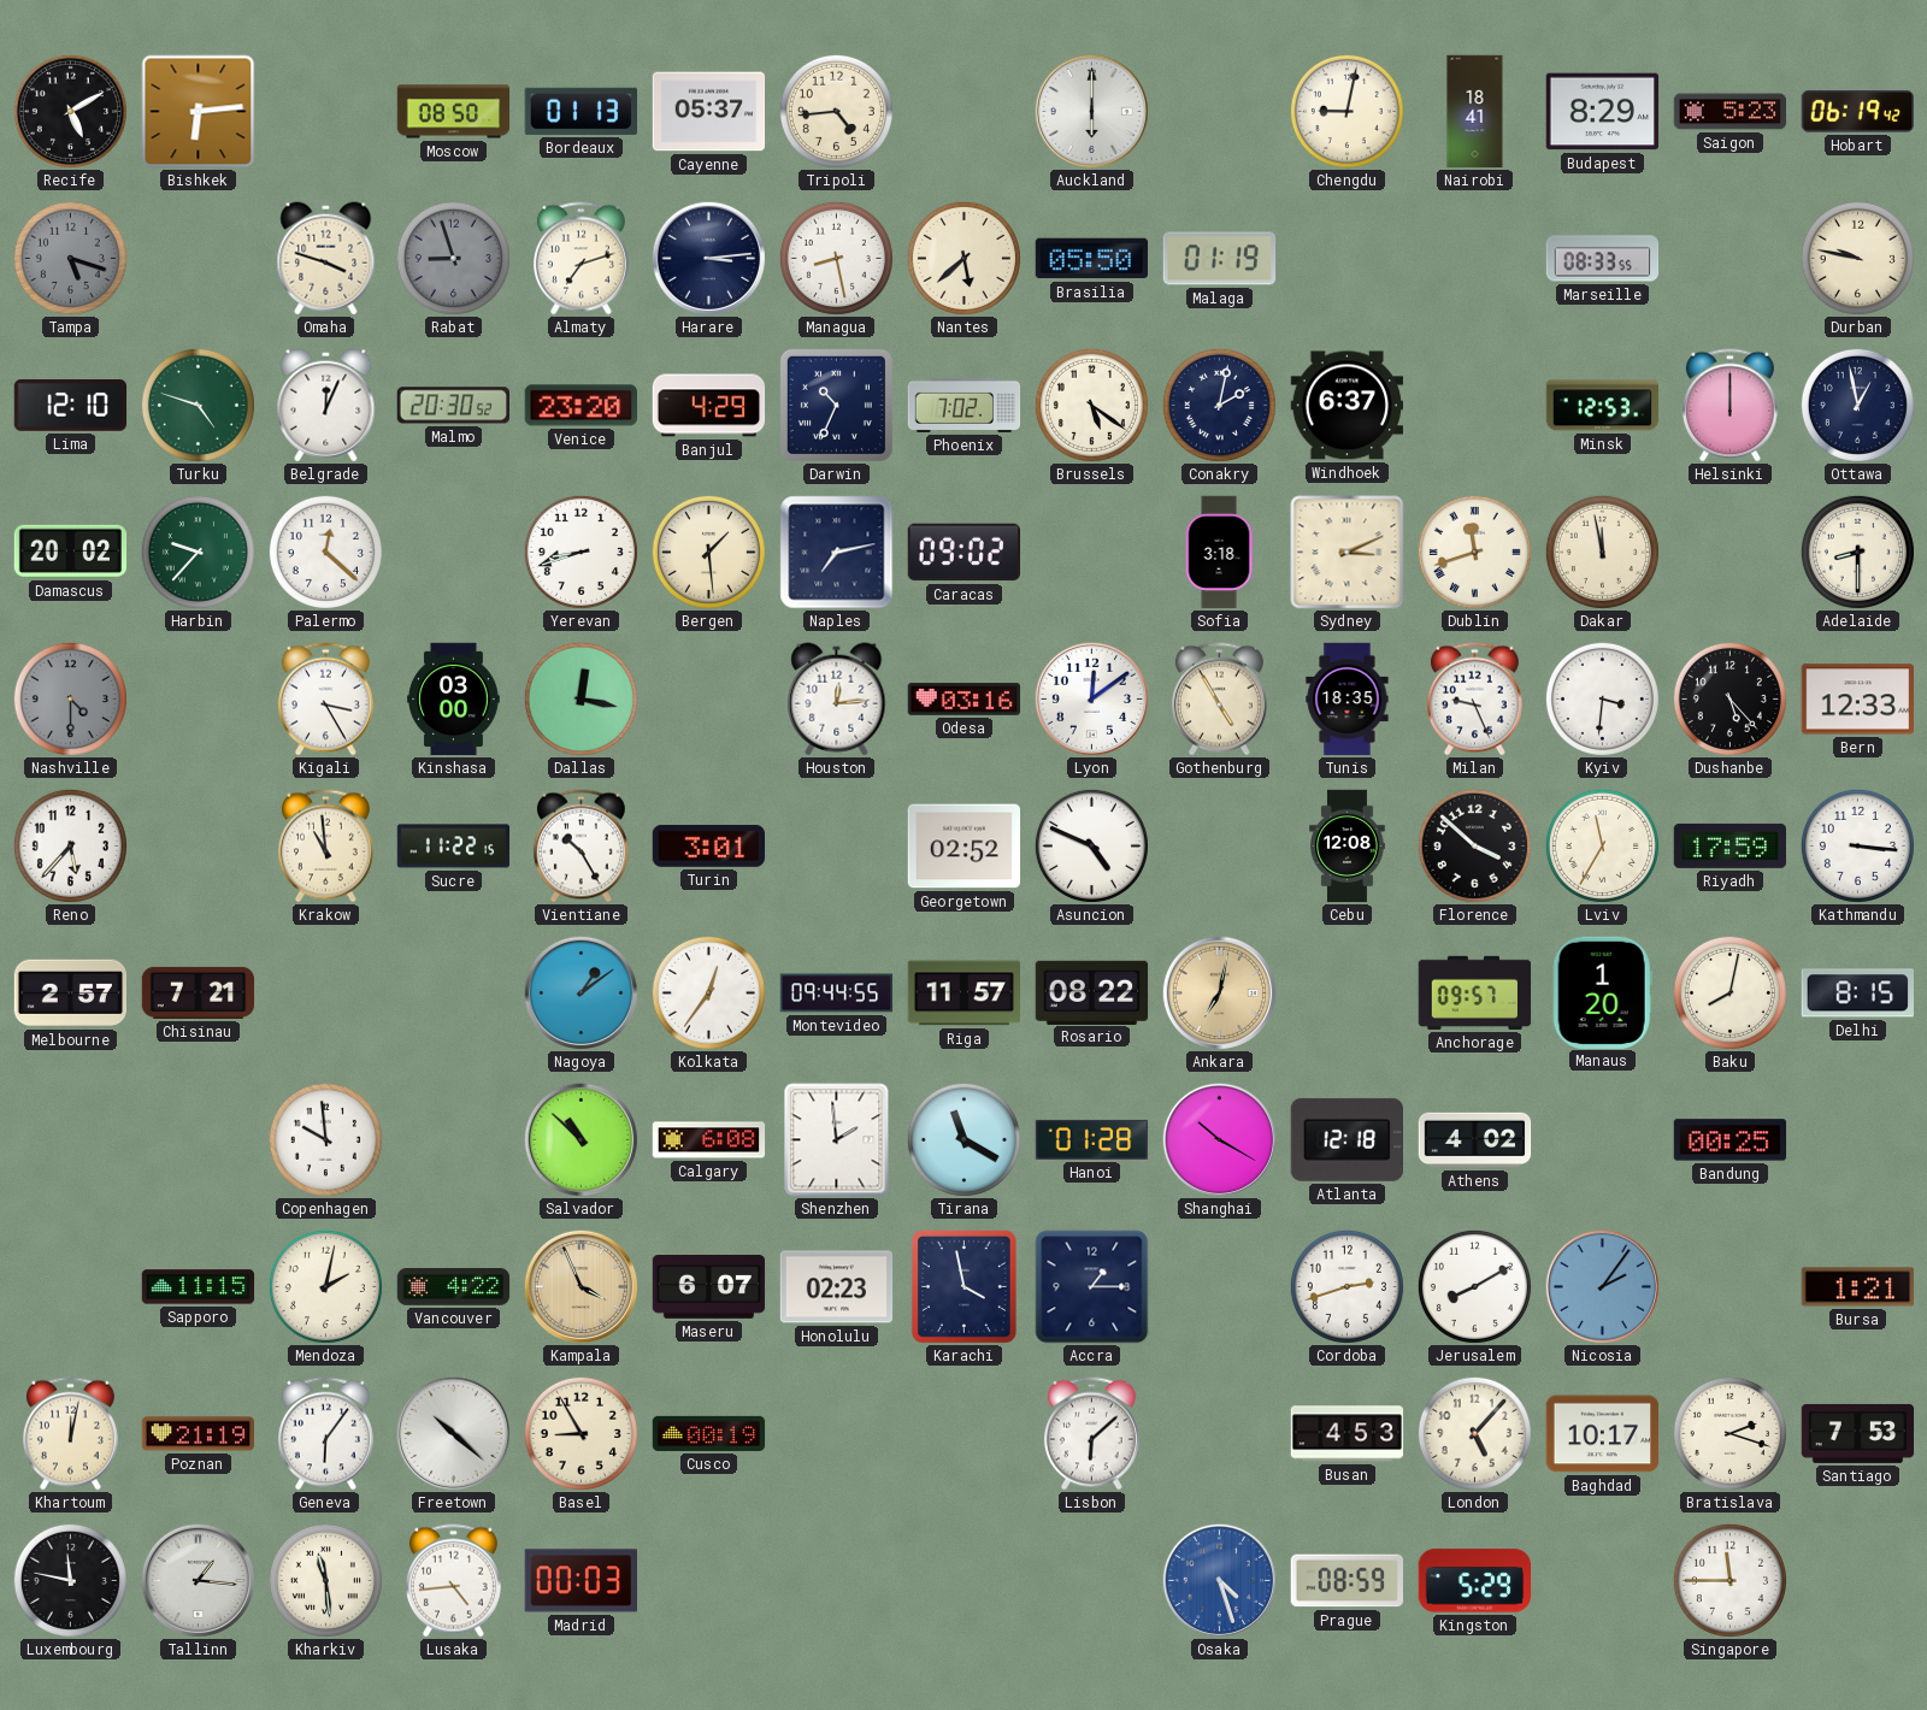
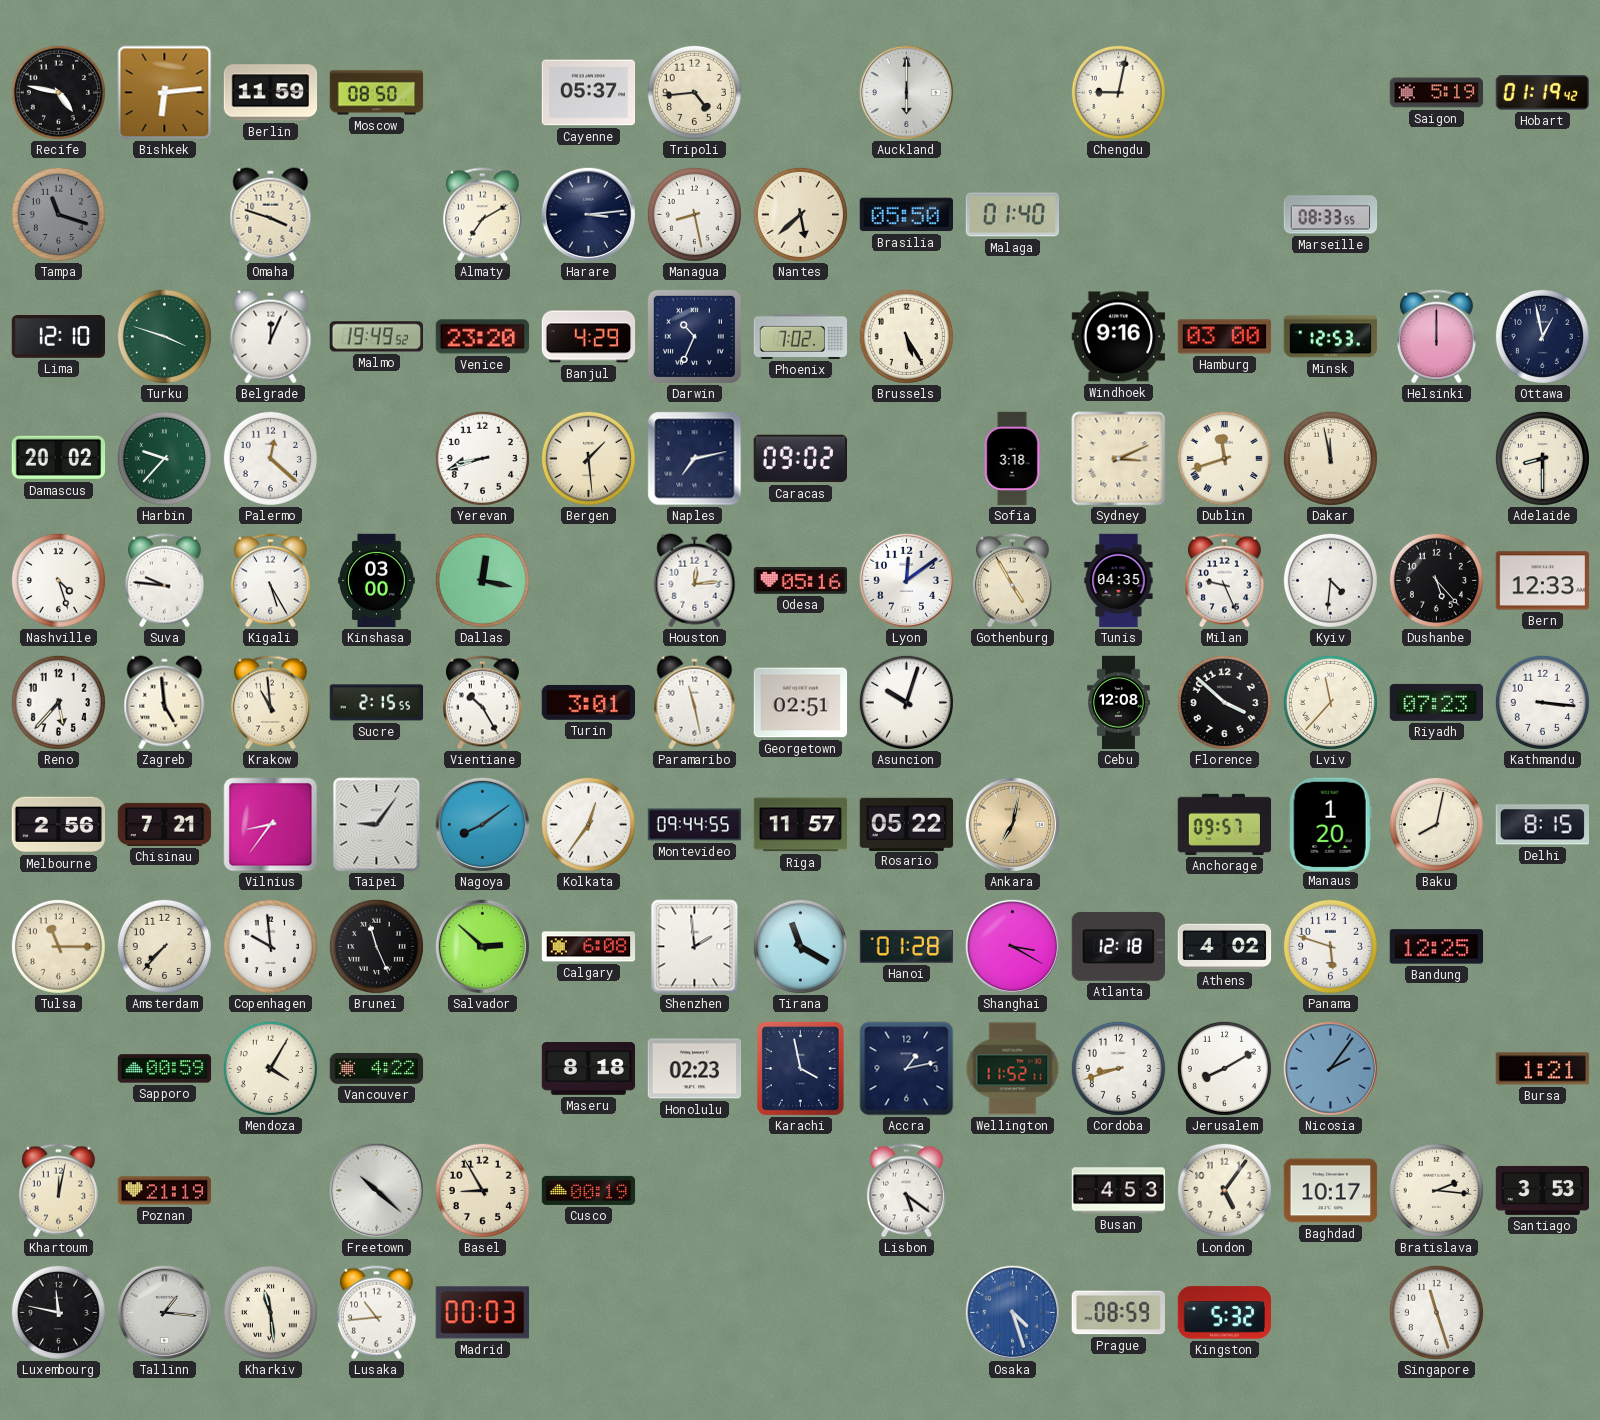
Recife: 5:10 -> 4:47 (58, 92)
Berlin: none -> 11:59 (271, 93)
Bordeaux: 01:13 -> none (581, 111)
Nairobi: 18:41 -> none (1475, 112)
Budapest: 8:29 -> none (1603, 112)
Saigon: 5:23 -> 5:19 (1437, 93)
Hobart: 06:19 -> 01:19 (1542, 93)
Tampa: 5:18 -> 11:18 (58, 214)
Rabat: 8:57 -> none (453, 258)
Almaty: 7:12 -> 7:10 (482, 215)
Malaga: 01:19 -> 01:40 (1013, 215)
Durban: 9:47 -> none (1857, 258)
Turku: 4:48 -> 3:48 (164, 336)
Malmo: 20:30 -> 19:49 (376, 337)
Brussels: 5:21 -> 5:25 (906, 336)
Conakry: 2:02 -> none (1219, 405)
Windhoek: 6:37 -> 9:16 (1119, 337)
Hamburg: none -> 03:00 (1225, 337)
Nashville: 4:30 -> 4:27 (58, 580)
Nashville dial: grey -> white (58, 580)
Suva: none -> 9:46 (164, 581)
Kigali: 3:25 -> 5:25 (270, 581)
Odesa: 03:16 -> 05:16 (801, 581)
Tunis: 18:35 -> 04:35 (1119, 581)
Kyiv: 3:31 -> 4:31 (1330, 580)
Zagreb: none -> 4:59 (165, 703)
Sucre: 11:22 -> 2:15 (377, 703)
Paramaribo: none -> 11:28 (695, 703)
Georgetown: 02:52 -> 02:51 (801, 703)
Asuncion: 4:49 -> 10:03 (906, 702)
Lviv: 11:35 -> 11:37 (1330, 702)
Riyadh: 17:59 -> 07:23 (1436, 702)
Melbourne: 2:57 -> 2:56 (58, 825)
Vilnius: none -> 8:36 (271, 825)
Taipei: none -> 9:06 (377, 825)
Nagoya: 1:09 -> 8:09 (482, 824)
Rosario: 08:22 -> 05:22 (907, 824)
Tulsa: none -> 11:15 (58, 946)
Amsterdam: none -> 7:37 (164, 946)
Brunei: none -> 11:26 (376, 946)
Salvador: 10:52 -> 2:52 (482, 946)
Shanghai: 10:20 -> 3:20 (1012, 946)
Panama: none -> 5:48 (1330, 946)
Bandung: 00:25 -> 12:25 (1437, 947)
Sapporo: 11:15 -> 00:59 (165, 1069)
Mendoza: 2:02 -> 4:05 (270, 1068)
Kampala: 3:56 -> none (581, 1286)
Maseru: 6:07 -> 8:18 (589, 1069)
Accra: 1:15 -> 1:13 (907, 1069)
Wellington: none -> 11:52 (1013, 1069)
Cordoba: 2:42 -> 8:42 (1118, 1068)
Geneva: 6:06 -> none (325, 1434)
Lisbon: 6:08 -> 5:21 (906, 1191)
London: 5:07 -> 5:06 (1224, 1190)
Bratislava: 2:18 -> 2:16 (1436, 1190)
Santiago: 7:53 -> 3:53 (1543, 1190)
Lusaka: 4:44 -> 10:44 (376, 1313)
Kingston: 5:29 -> 5:32 (1225, 1313)
Singapore: 11:45 -> 11:27 (1436, 1312)
